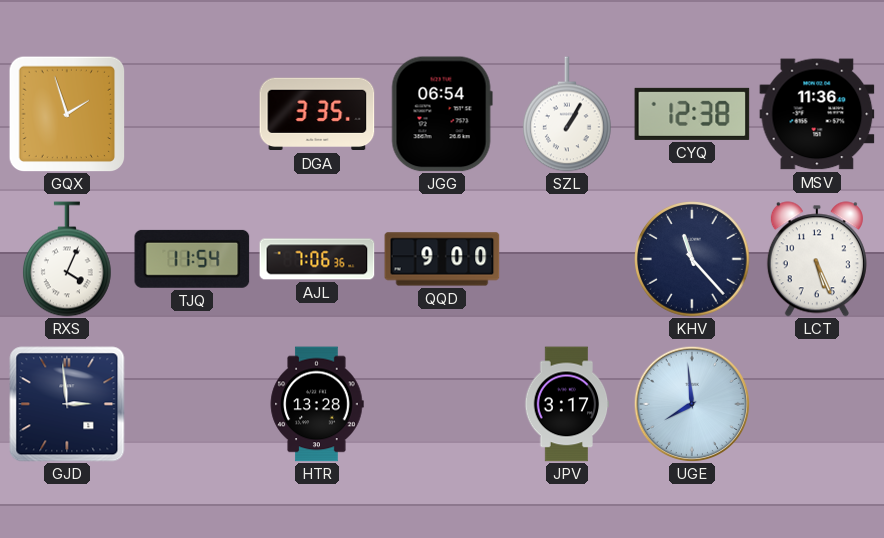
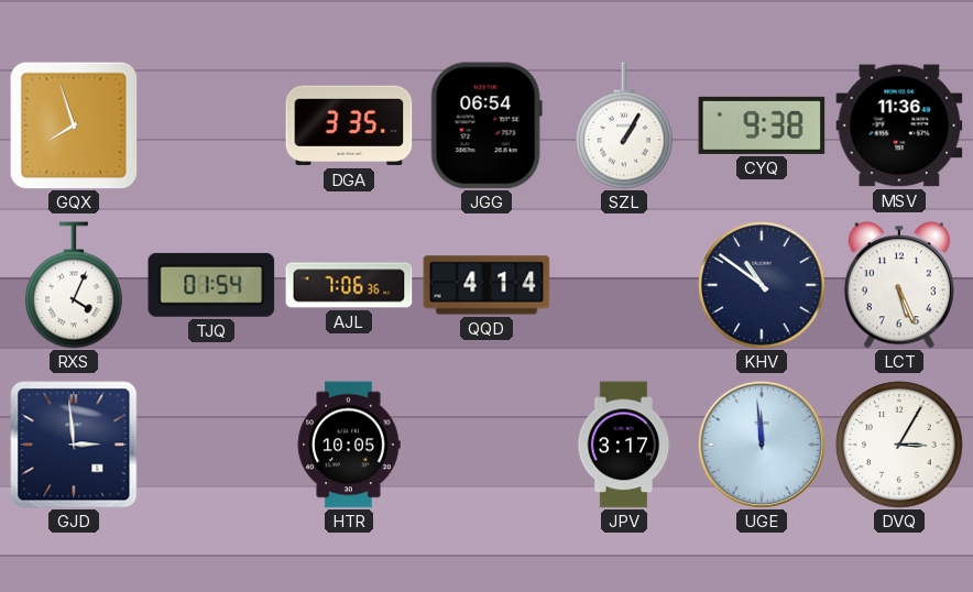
GQX: 1:57 -> 7:57 (74, 125)
CYQ: 12:38 -> 9:38 (762, 125)
TJQ: 11:54 -> 01:54 (211, 285)
QQD: 9:00 -> 4:14 (487, 285)
KHV: 11:23 -> 10:51 (763, 286)
HTR: 13:28 -> 10:05 (349, 445)
UGE: 7:59 -> 11:59 (762, 445)
DVQ: none -> 3:05 (900, 446)
